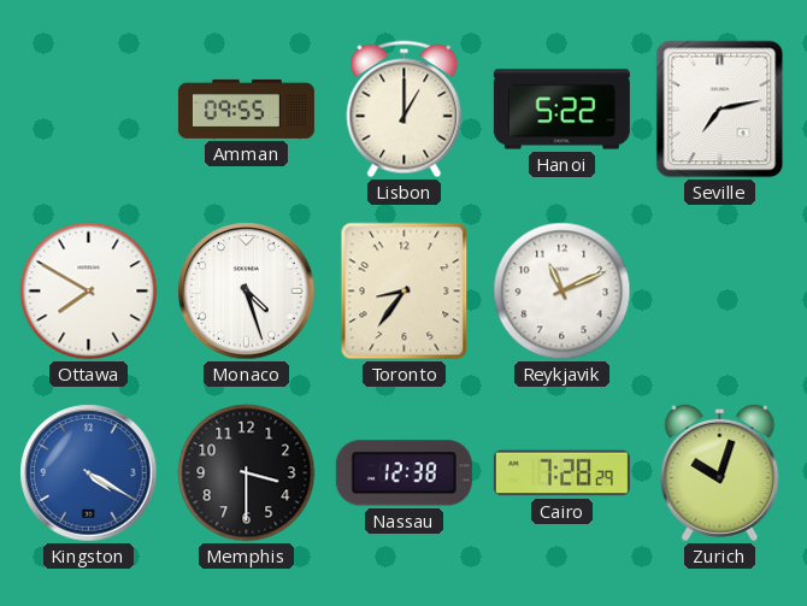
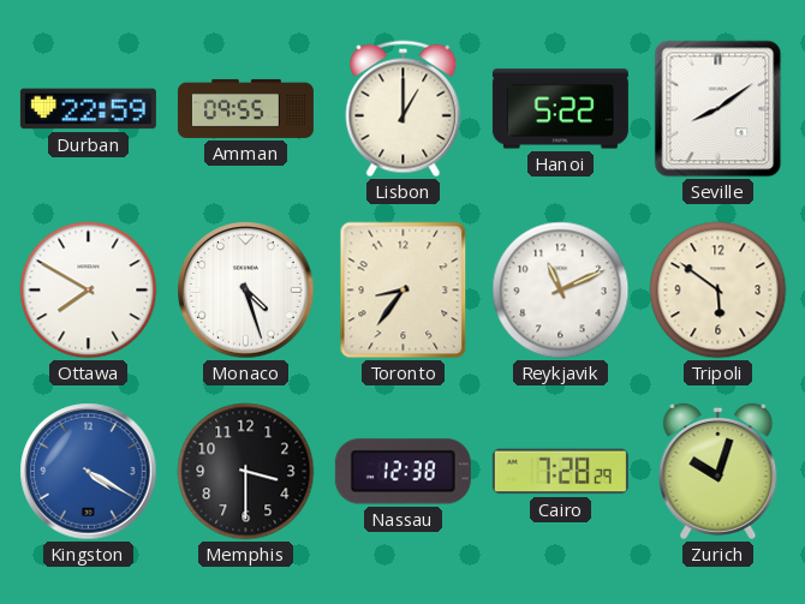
Durban: none -> 22:59 (88, 109)
Seville: 7:13 -> 8:09 (718, 109)
Tripoli: none -> 5:51 (718, 291)
